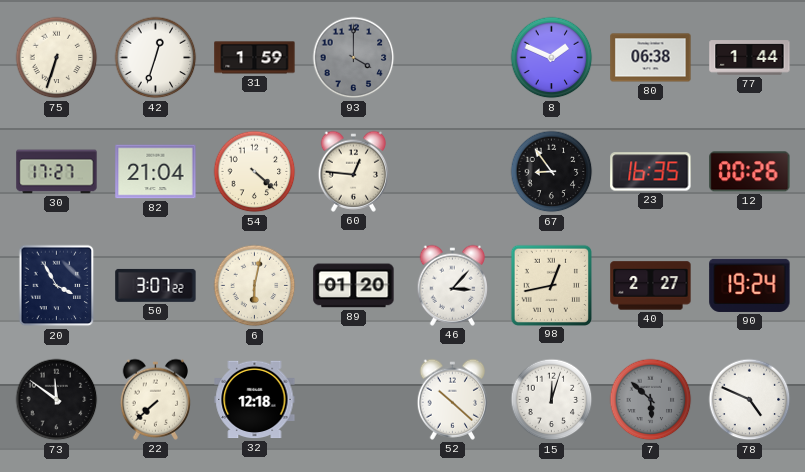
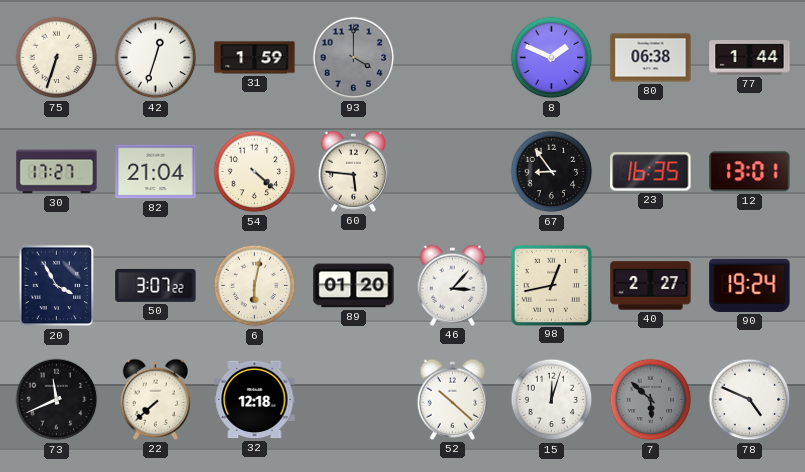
60: 12:46 -> 5:46 (354, 171)
12: 00:26 -> 13:01 (750, 172)
73: 11:51 -> 11:41 (57, 400)
